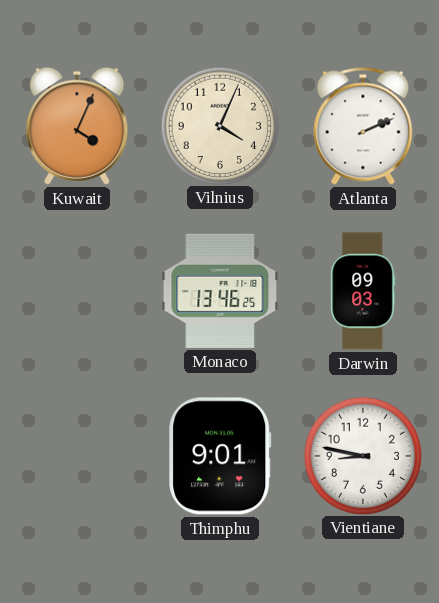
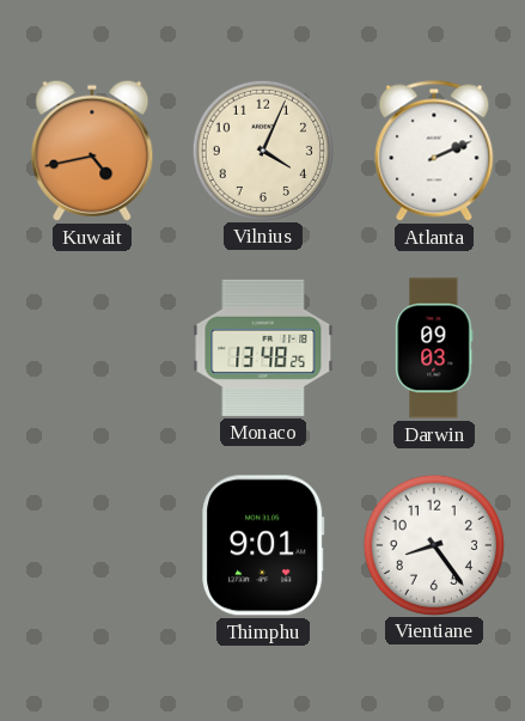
Kuwait: 4:04 -> 4:43 (92, 151)
Monaco: 13:46 -> 13:48 (263, 348)
Vientiane: 8:47 -> 8:24 (434, 544)
